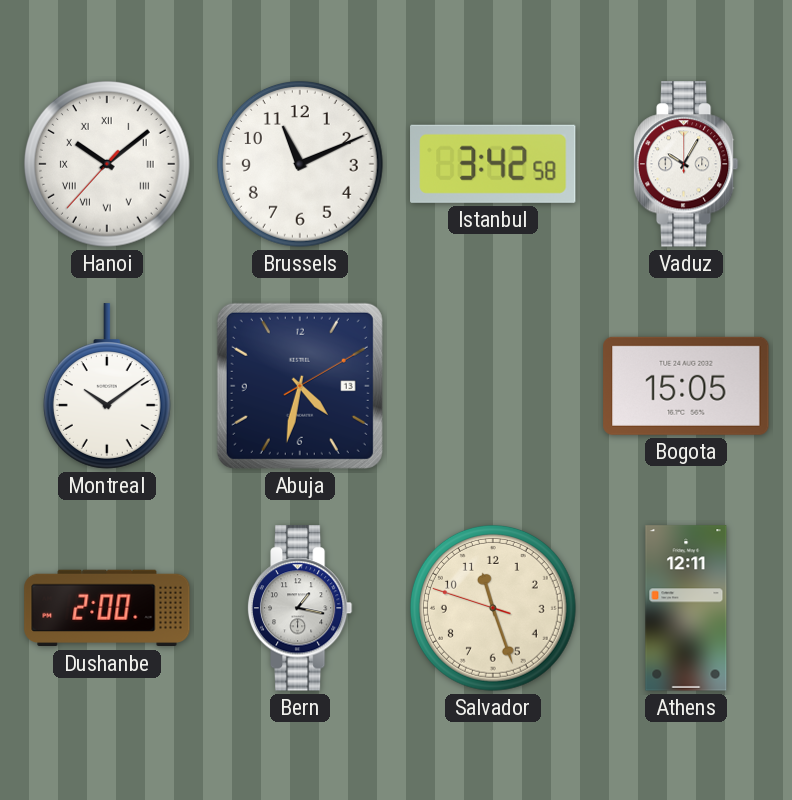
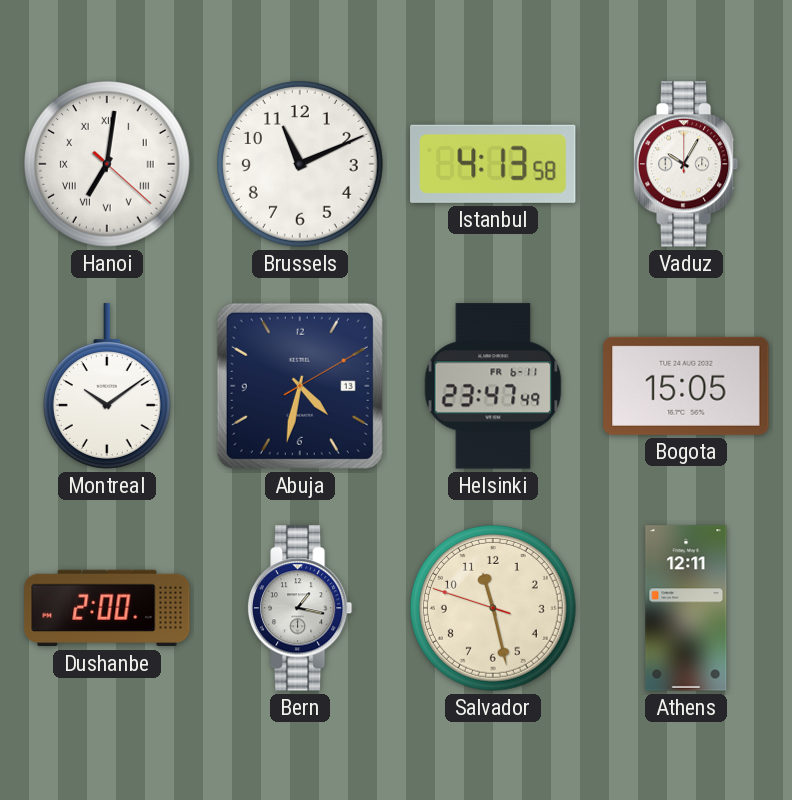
Hanoi: 10:08 -> 7:01 (107, 164)
Istanbul: 3:42 -> 4:13 (493, 164)
Helsinki: none -> 23:47 (493, 386)
Salvador: 11:26 -> 11:27 (493, 608)
